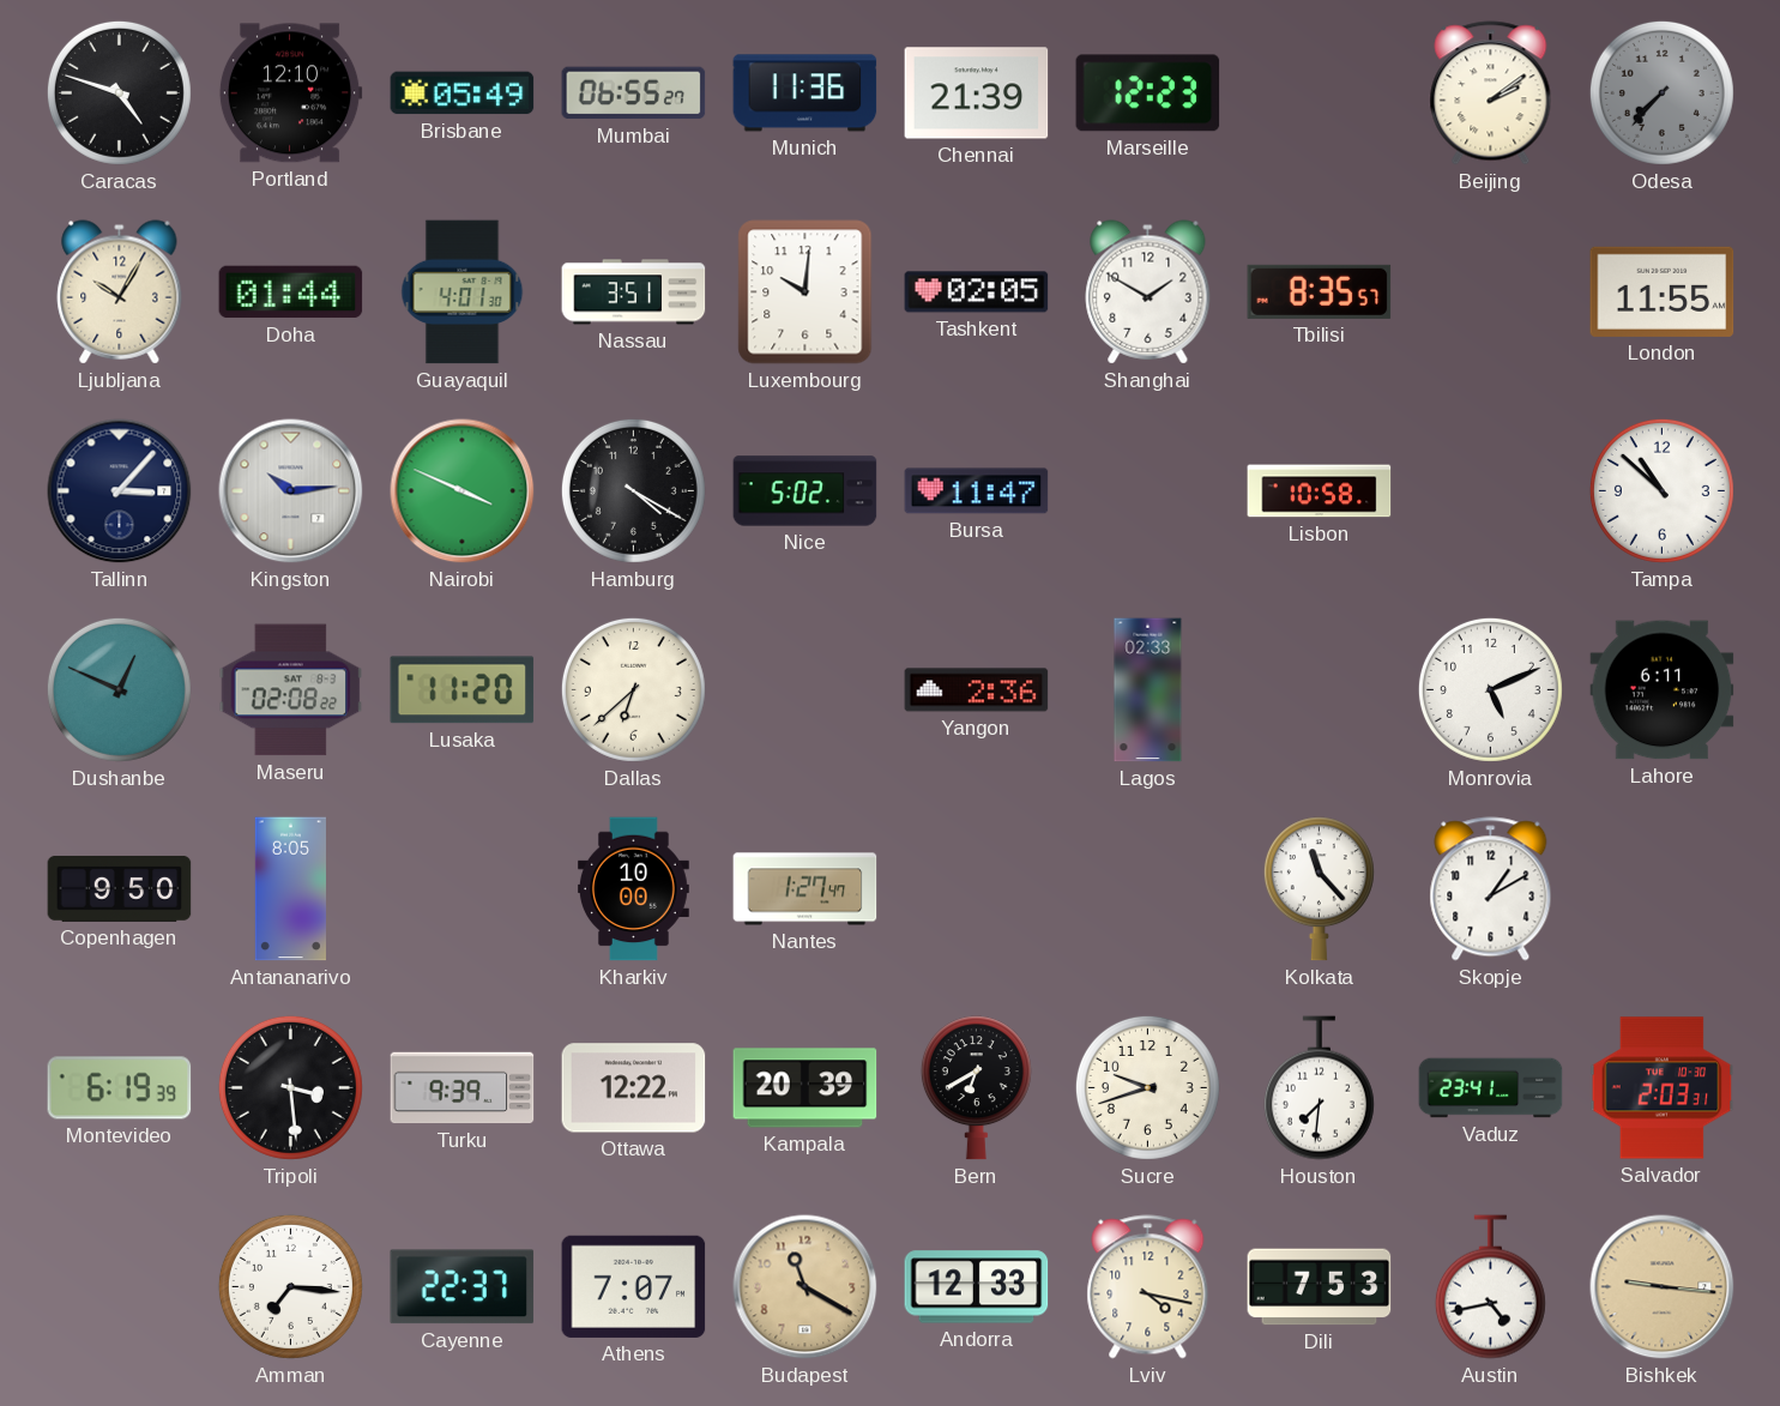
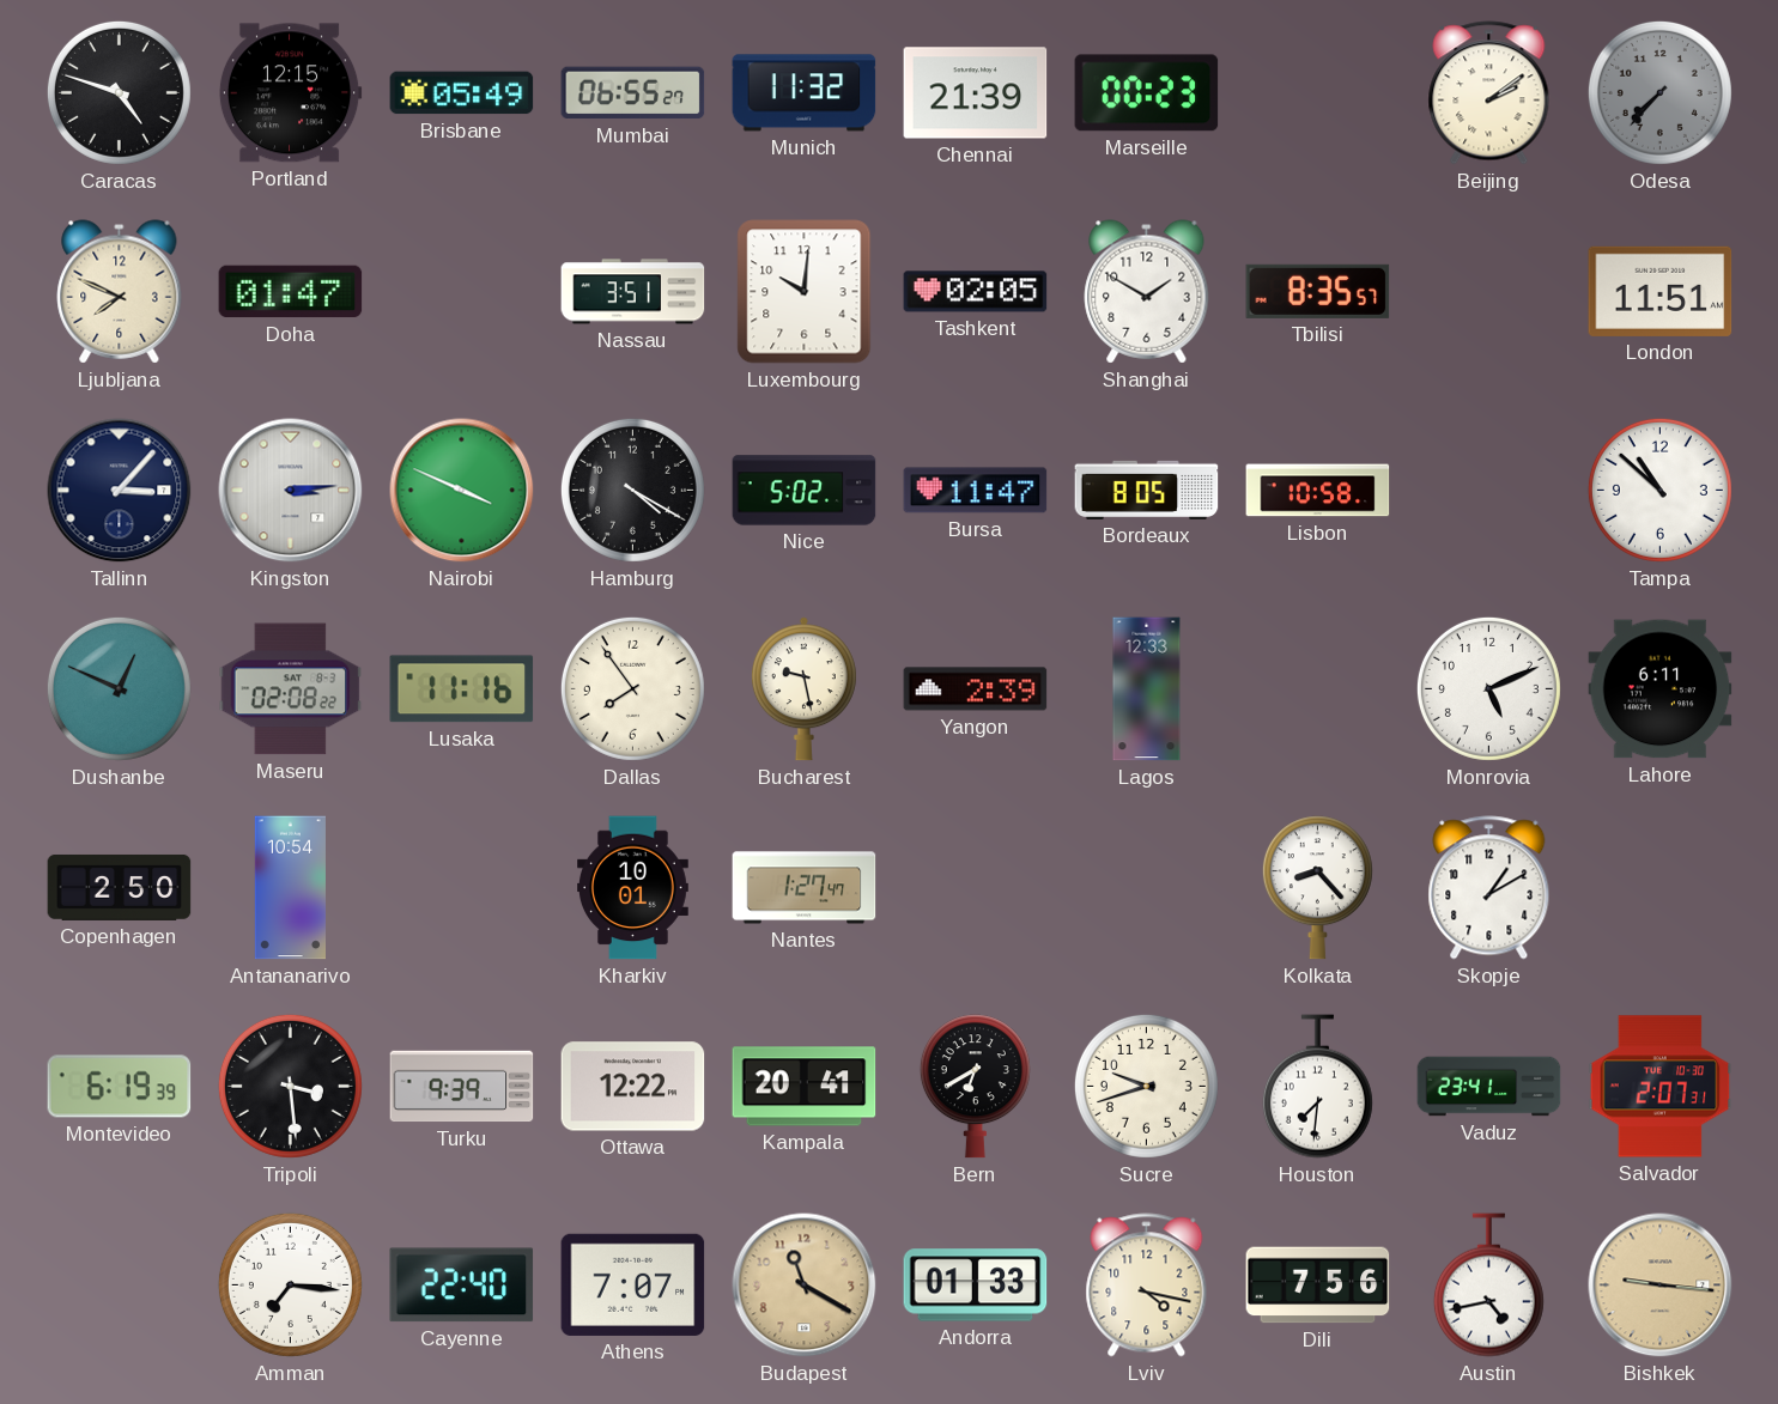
Portland: 12:10 -> 12:15 (290, 93)
Munich: 11:36 -> 11:32 (805, 93)
Marseille: 12:23 -> 00:23 (1147, 93)
Ljubljana: 10:05 -> 7:49 (120, 292)
Doha: 01:44 -> 01:47 (291, 292)
Guayaquil: 4:01 -> none (463, 292)
London: 11:55 -> 11:51 (1661, 291)
Kingston: 10:14 -> 3:14 (291, 491)
Bordeaux: none -> 8:05 (1147, 490)
Lusaka: 11:20 -> 11:16 (462, 689)
Dallas: 6:38 -> 7:54 (632, 688)
Bucharest: none -> 9:28 (803, 689)
Yangon: 2:36 -> 2:39 (976, 689)
Lagos: 02:33 -> 12:33 (1147, 689)
Copenhagen: 9:50 -> 2:50 (120, 887)
Antananarivo: 8:05 -> 10:54 (290, 888)
Kharkiv: 10:00 -> 10:01 (633, 888)
Kolkata: 11:23 -> 8:23 (1317, 888)
Kampala: 20:39 -> 20:41 (805, 1087)
Salvador: 2:03 -> 2:07 (1661, 1087)
Cayenne: 22:37 -> 22:40 (462, 1286)
Andorra: 12:33 -> 01:33 (976, 1286)
Dili: 7:53 -> 7:56 (1318, 1286)
